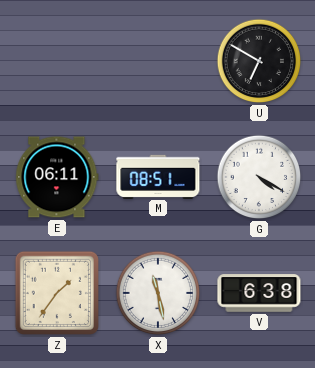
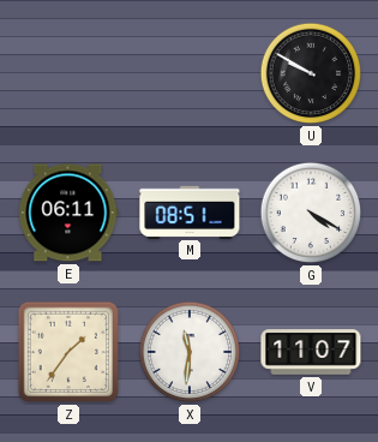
U: 6:50 -> 9:50 (311, 73)
X: 11:28 -> 11:31 (190, 352)
V: 6:38 -> 11:07 (311, 352)
